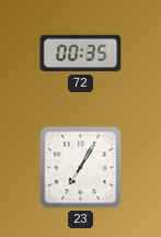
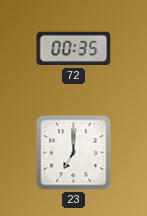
23: 7:05 -> 7:00 (74, 153)
